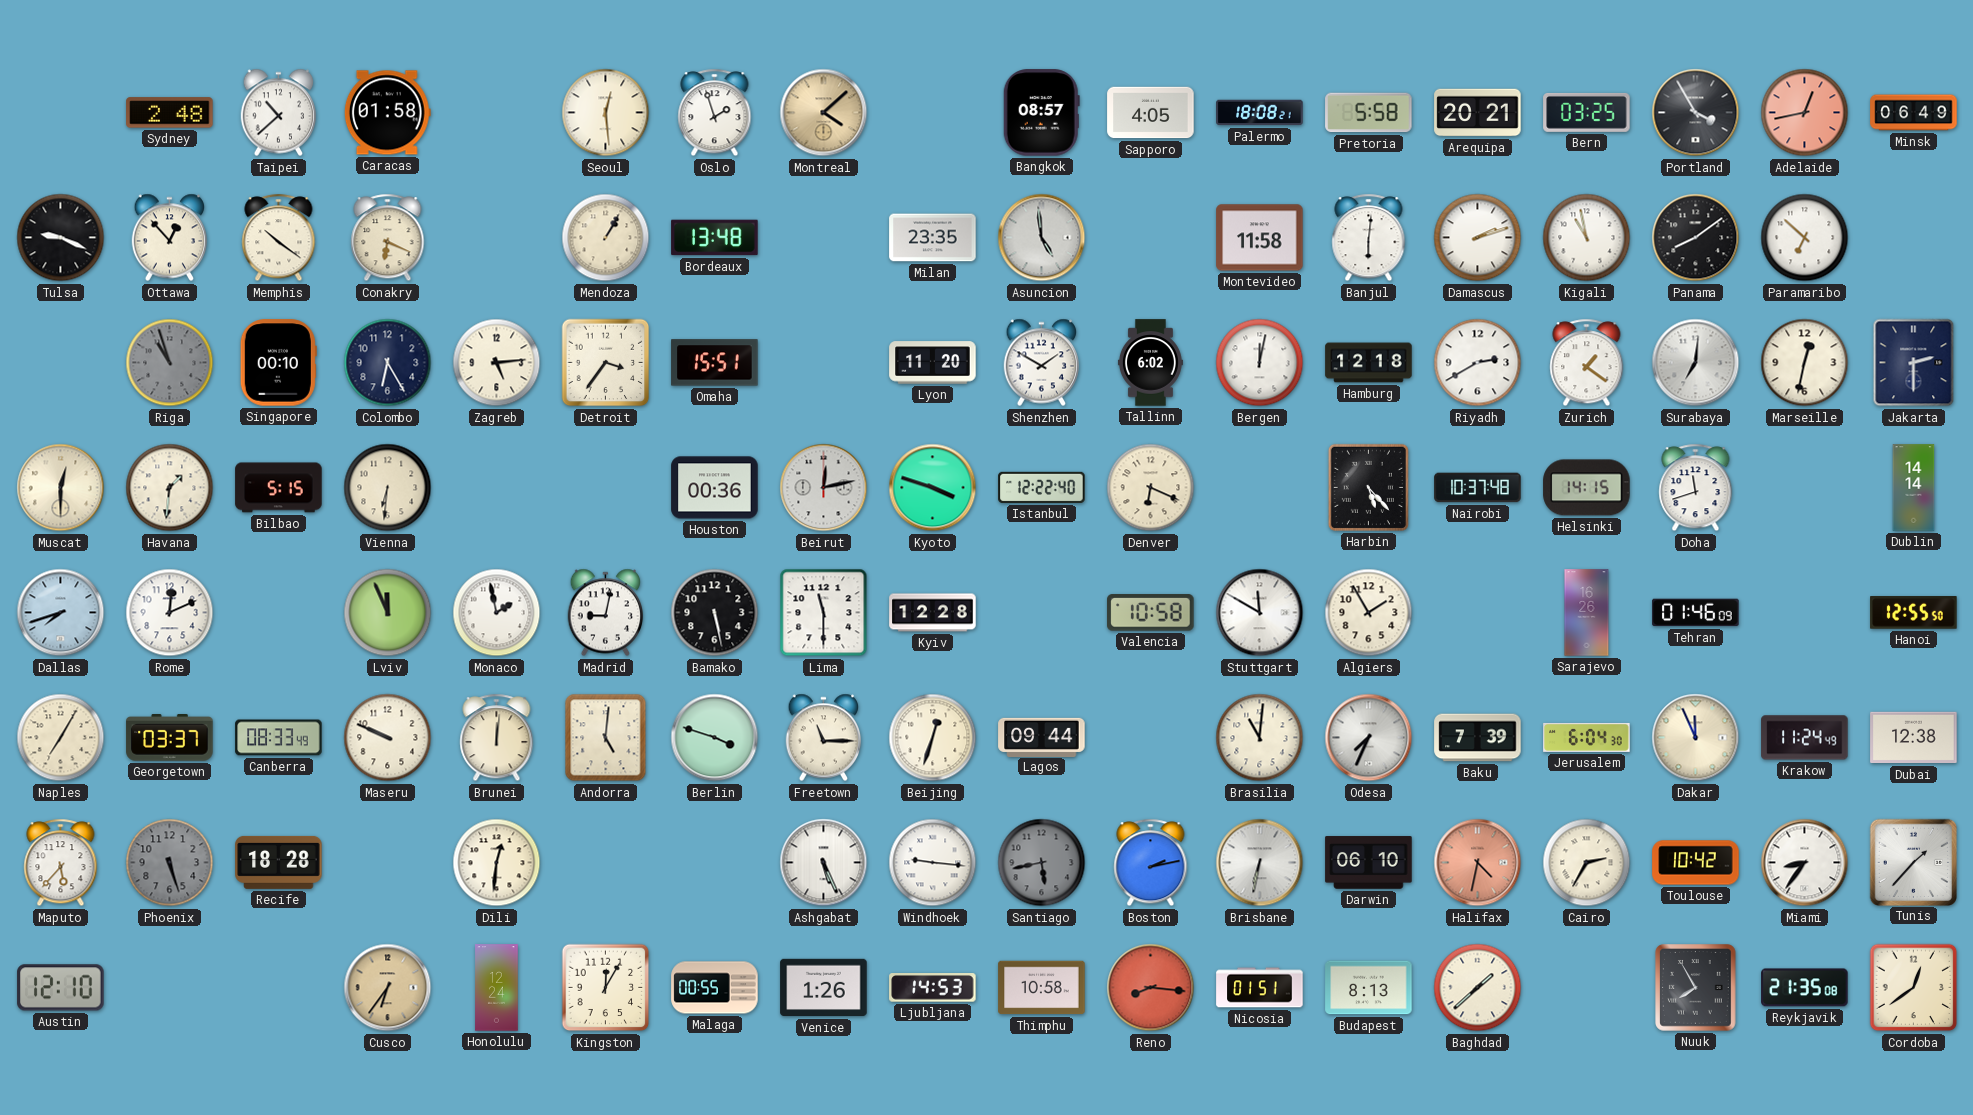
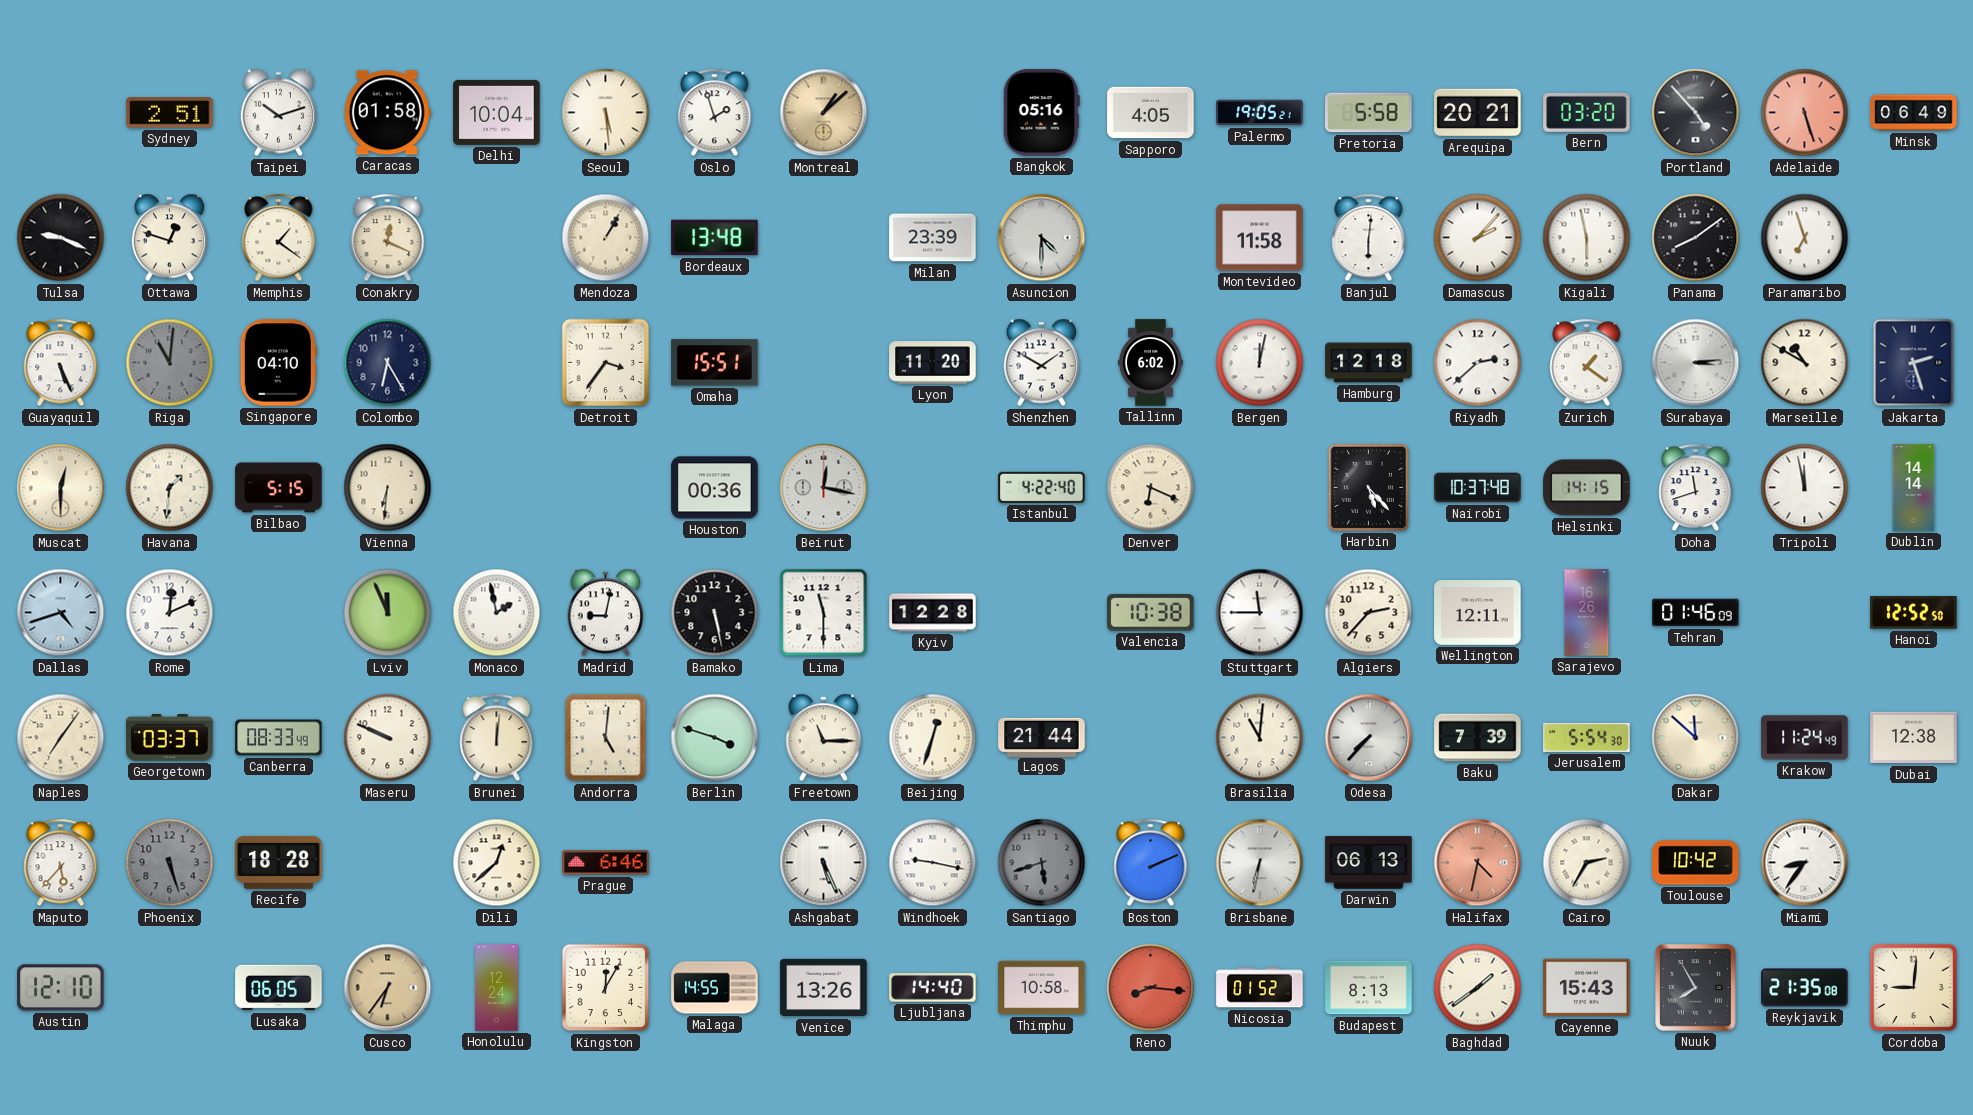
Sydney: 2:48 -> 2:51 (170, 113)
Taipei: 10:38 -> 10:12 (279, 113)
Delhi: none -> 10:04 (497, 112)
Seoul: 12:29 -> 5:29 (606, 113)
Montreal: 4:08 -> 1:08 (824, 113)
Bangkok: 08:57 -> 05:16 (1041, 113)
Palermo: 18:08 -> 19:05 (1260, 113)
Bern: 03:25 -> 03:20 (1587, 112)
Portland: 3:55 -> 4:53 (1696, 113)
Adelaide: 12:43 -> 5:27 (1805, 113)
Ottawa: 12:53 -> 12:48 (170, 238)
Memphis: 10:21 -> 1:21 (279, 238)
Conakry: 6:19 -> 12:19 (388, 238)
Milan: 23:35 -> 23:39 (933, 238)
Asuncion: 4:59 -> 4:30 (1042, 238)
Damascus: 2:12 -> 2:07 (1478, 238)
Kigali: 10:58 -> 5:58 (1587, 238)
Paramaribo: 6:52 -> 6:57 (1805, 238)
Guayaquil: none -> 5:26 (61, 363)
Riga: 10:57 -> 11:01 (170, 363)
Singapore: 00:10 -> 04:10 (278, 363)
Zagreb: 5:14 -> none (497, 363)
Riyadh: 2:40 -> 2:38 (1478, 363)
Surabaya: 7:01 -> 3:14 (1696, 363)
Marseille: 12:32 -> 10:50 (1805, 363)
Jakarta: 2:30 -> 2:27 (1914, 363)
Beirut: 12:13 -> 12:17 (824, 488)
Kyoto: 3:48 -> none (933, 488)
Istanbul: 12:22 -> 4:22 (1042, 487)
Tripoli: none -> 11:58 (1805, 488)
Dallas: 7:42 -> 4:42 (61, 613)
Valencia: 10:58 -> 10:38 (1151, 613)
Stuttgart: 11:50 -> 11:45 (1260, 613)
Algiers: 1:55 -> 2:37 (1369, 613)
Wellington: none -> 12:11 (1478, 613)
Hanoi: 12:55 -> 12:52 (1914, 613)
Naples: 7:05 -> 7:06 (61, 738)
Lagos: 09:44 -> 21:44 (1042, 737)
Odesa: 7:34 -> 7:37 (1369, 738)
Jerusalem: 6:04 -> 5:54 (1587, 737)
Dakar: 11:56 -> 11:52 (1696, 738)
Dili: 12:31 -> 12:38 (497, 863)
Prague: none -> 6:46 (606, 863)
Windhoek: 9:16 -> 9:17 (933, 863)
Santiago: 5:43 -> 5:42 (1042, 863)
Boston: 2:13 -> 2:11 (1151, 863)
Darwin: 06:10 -> 06:13 (1369, 863)
Tunis: 1:37 -> none (1913, 862)
Lusaka: none -> 06:05 (279, 988)
Malaga: 00:55 -> 14:55 (715, 988)
Venice: 1:26 -> 13:26 (824, 988)
Ljubljana: 14:53 -> 14:40 (933, 988)
Nicosia: 01:51 -> 01:52 (1260, 988)
Baghdad: 1:38 -> 1:39 (1478, 988)
Cayenne: none -> 15:43 (1587, 988)
Cordoba: 12:39 -> 9:01 (1914, 988)
